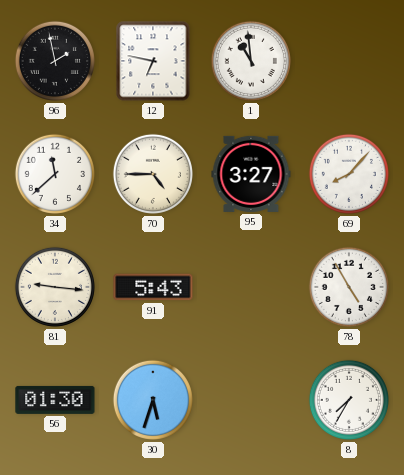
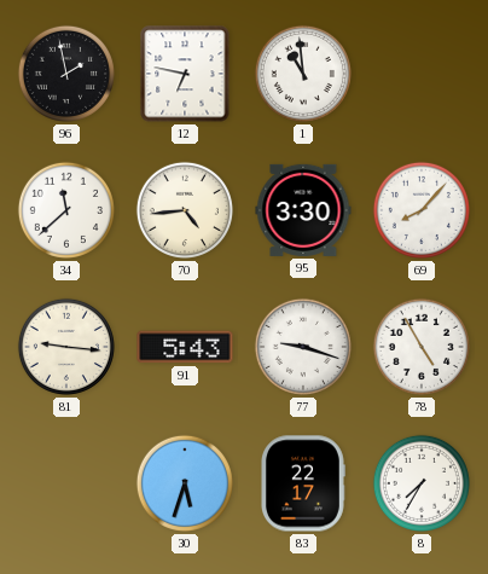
70: 4:45 -> 4:44 (185, 210)
95: 3:27 -> 3:30 (303, 210)
77: none -> 9:18 (303, 347)
56: 01:30 -> none (55, 400)
83: none -> 22:17 (303, 483)
